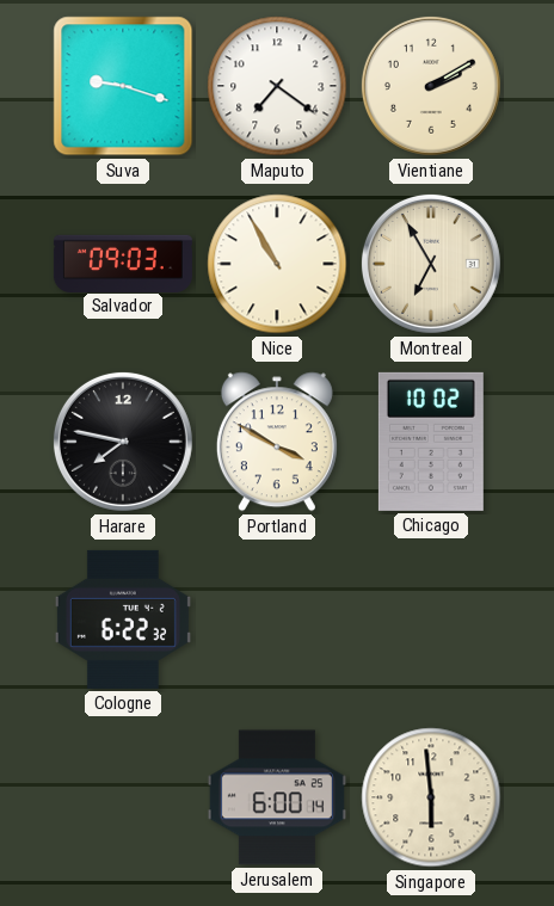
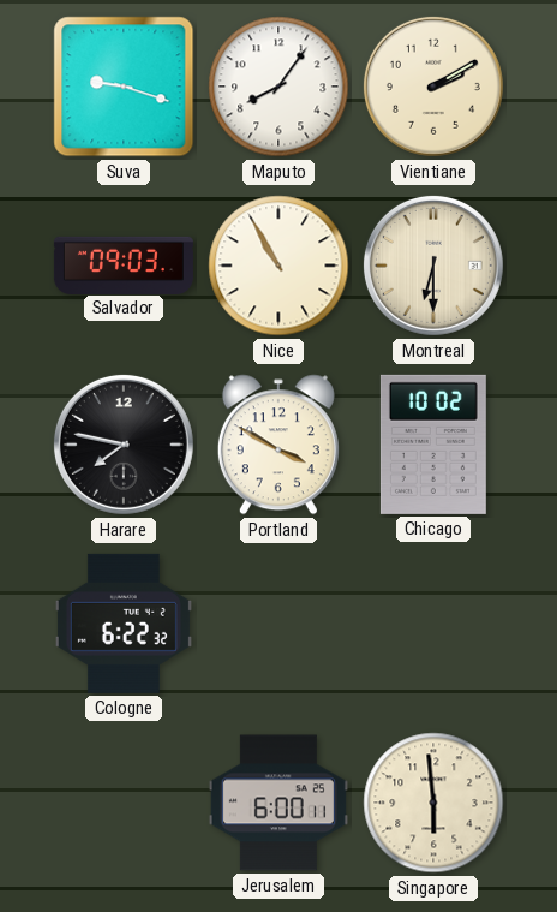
Maputo: 7:21 -> 8:06 (278, 87)
Montreal: 6:55 -> 6:30 (433, 266)
Jerusalem: 6:00:14 -> 6:00:11 (278, 803)
